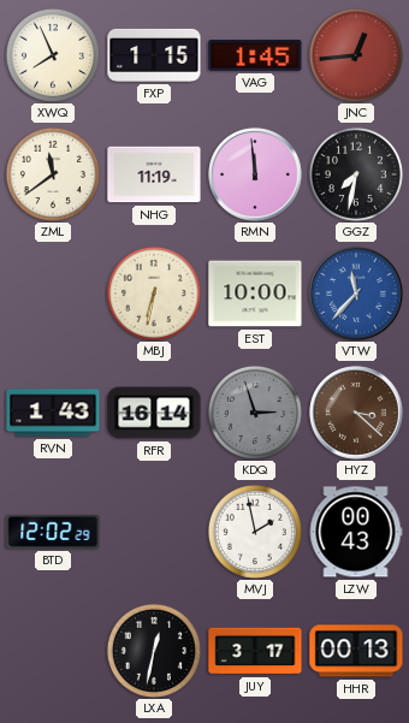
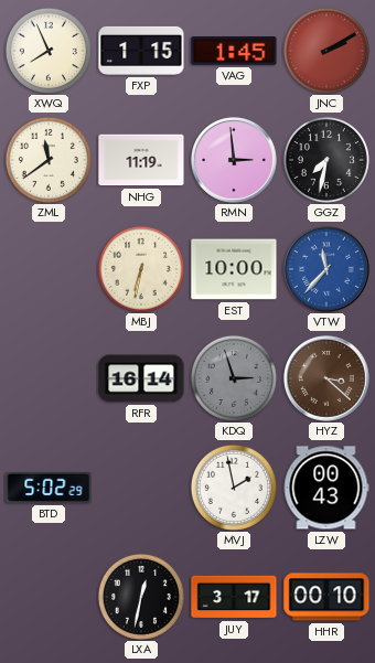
JNC: 12:44 -> 2:10 (326, 51)
RMN: 11:59 -> 2:59 (234, 160)
RVN: 1:43 -> none (53, 413)
BTD: 12:02 -> 5:02 (49, 488)
HHR: 00:13 -> 00:10 (326, 597)
